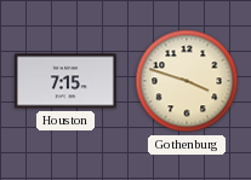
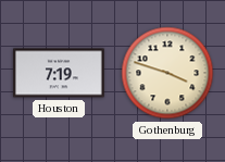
Houston: 7:15 -> 7:19 (60, 73)
